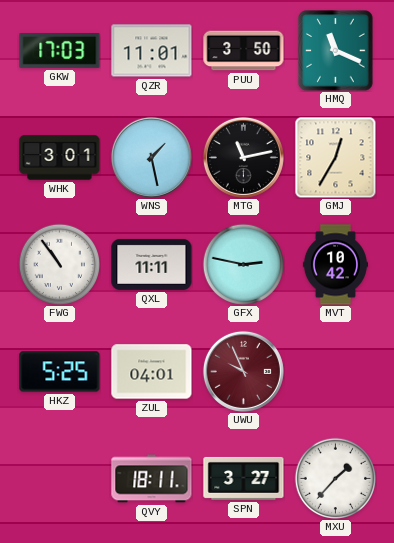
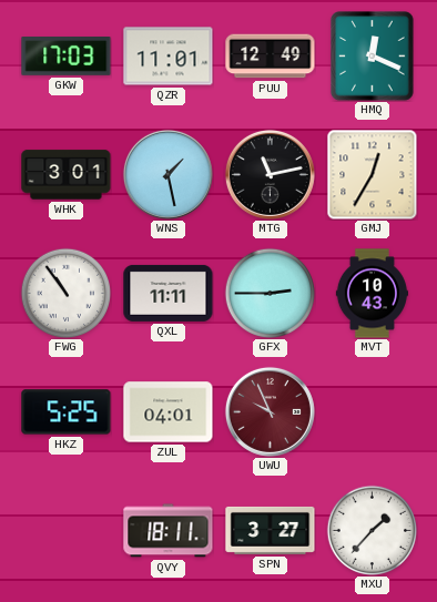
PUU: 3:50 -> 12:49 (271, 57)
HMQ: 11:19 -> 12:19 (373, 57)
GFX: 2:47 -> 2:45 (270, 293)
MVT: 10:42 -> 10:43 (372, 294)
